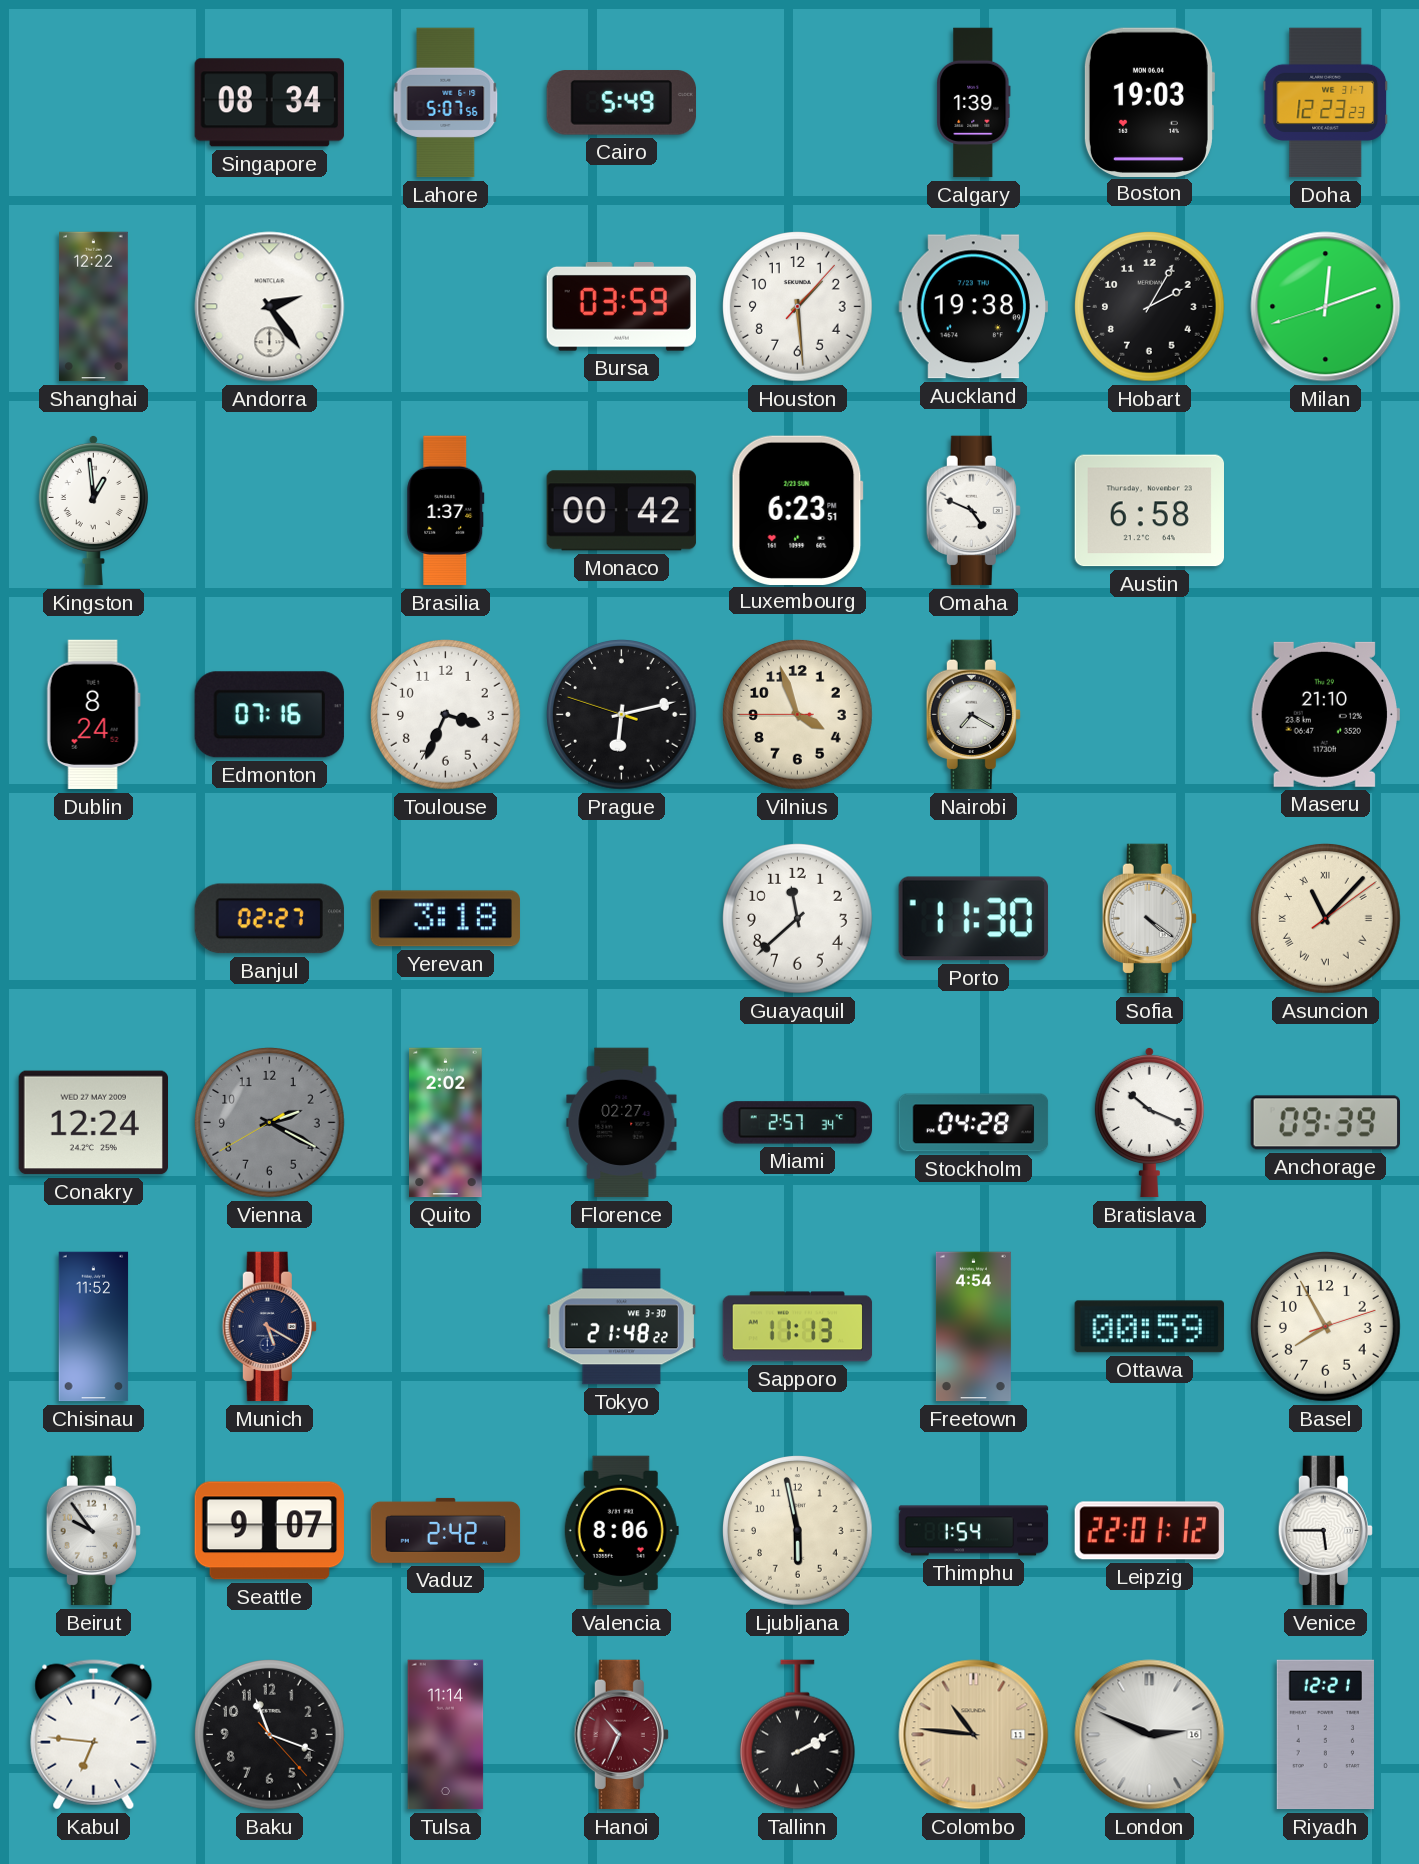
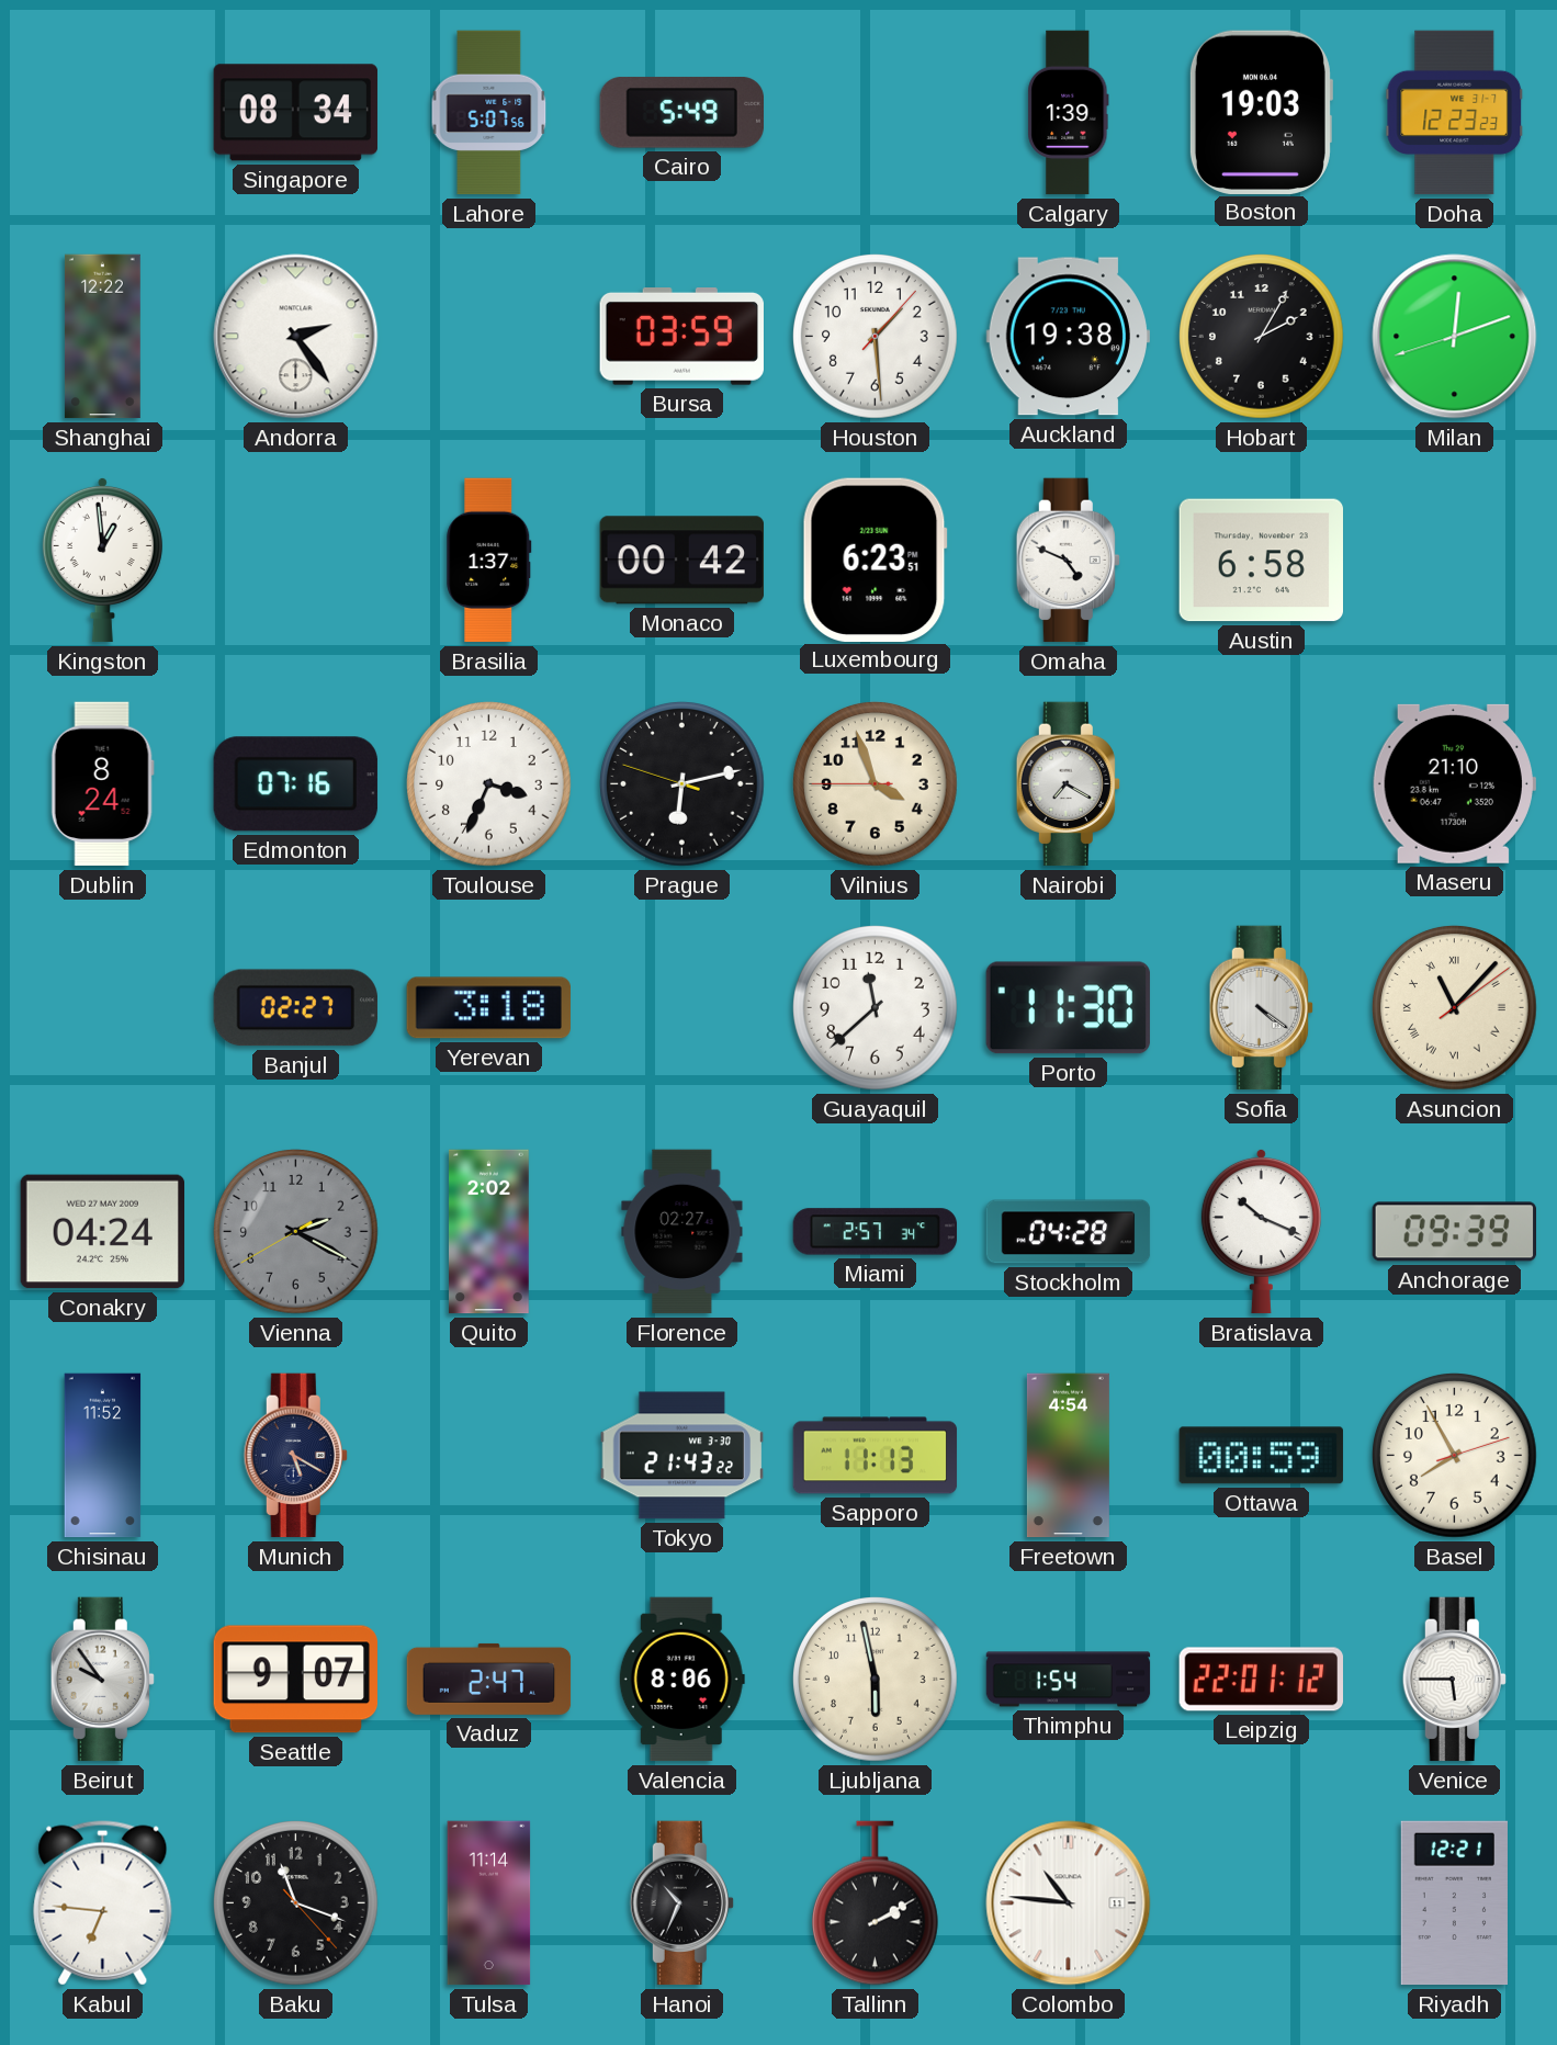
Conakry: 12:24 -> 04:24 (102, 1232)
Tokyo: 21:48 -> 21:43 (682, 1456)
Vaduz: 2:42 -> 2:47 (489, 1679)
Hanoi dial: burgundy -> black (681, 1903)
Colombo dial: champagne -> white (1069, 1903)
London: 2:49 -> none (1150, 1735)
